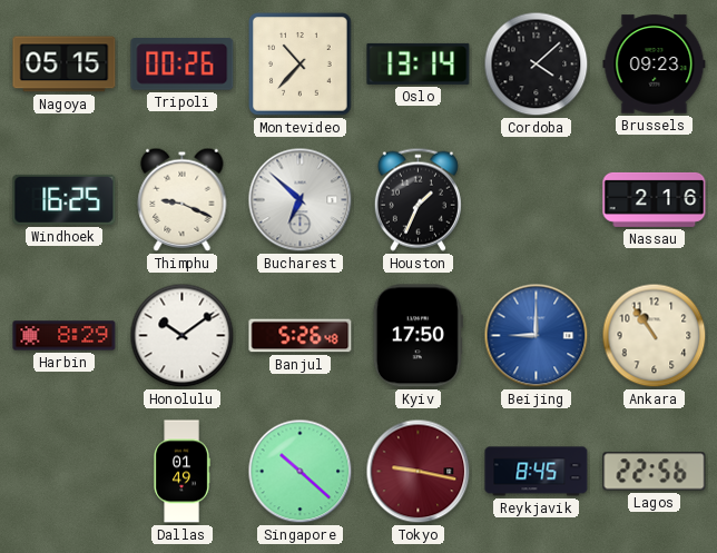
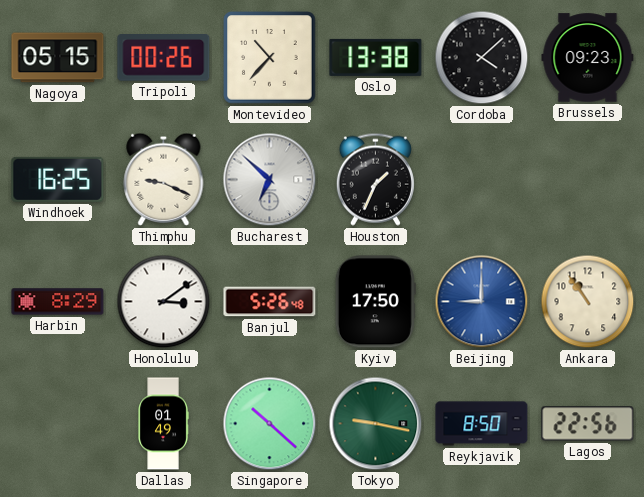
Oslo: 13:14 -> 13:38 (376, 57)
Nassau: 2:16 -> none (655, 199)
Honolulu: 10:09 -> 3:09 (164, 302)
Tokyo dial: burgundy -> green (376, 424)
Reykjavik: 8:45 -> 8:50 (482, 424)
